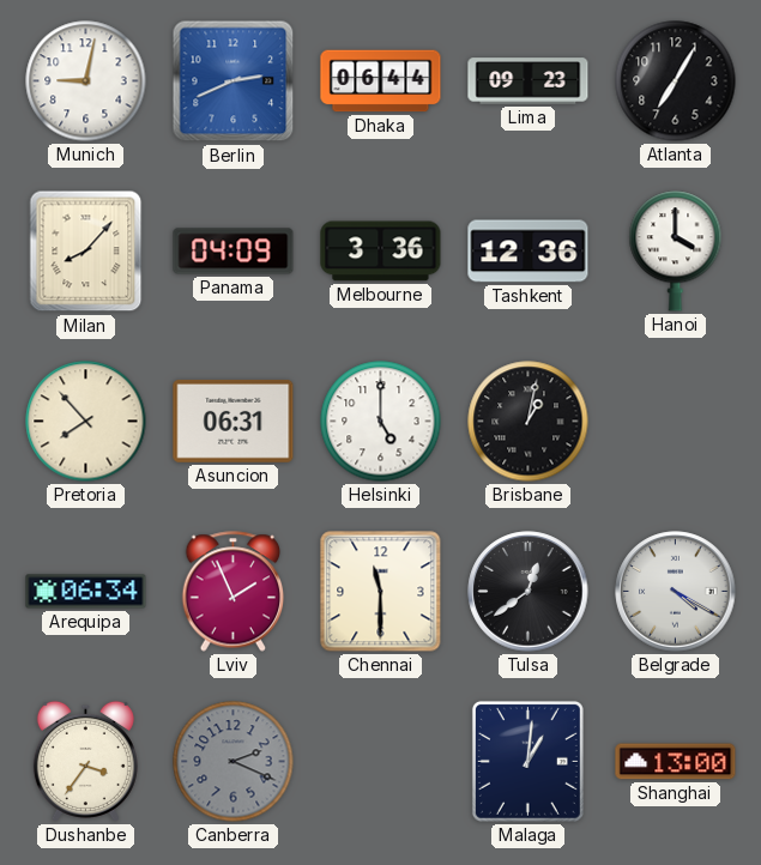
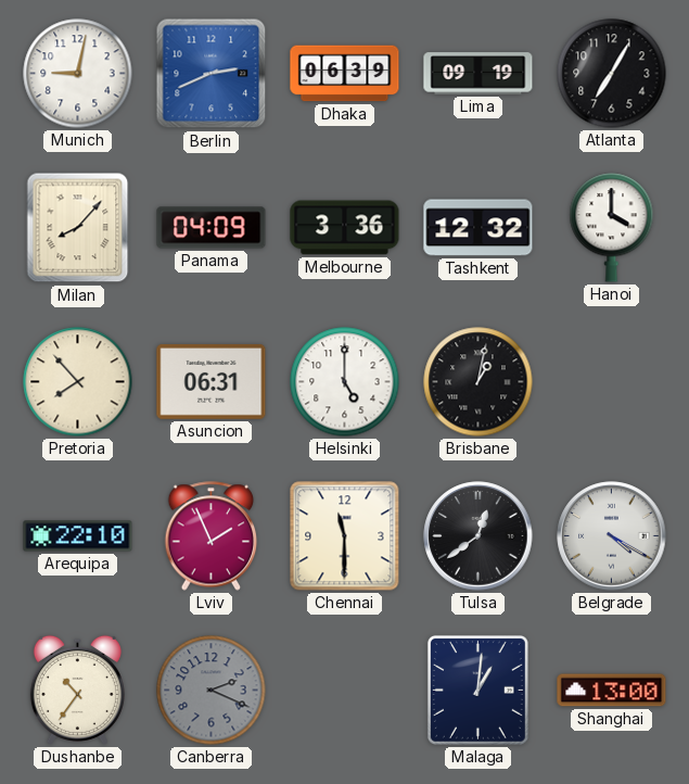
Dhaka: 06:44 -> 06:39 (345, 74)
Lima: 09:23 -> 09:19 (479, 74)
Tashkent: 12:36 -> 12:32 (479, 228)
Arequipa: 06:34 -> 22:10 (78, 536)
Dushanbe: 3:36 -> 10:36 (77, 690)
